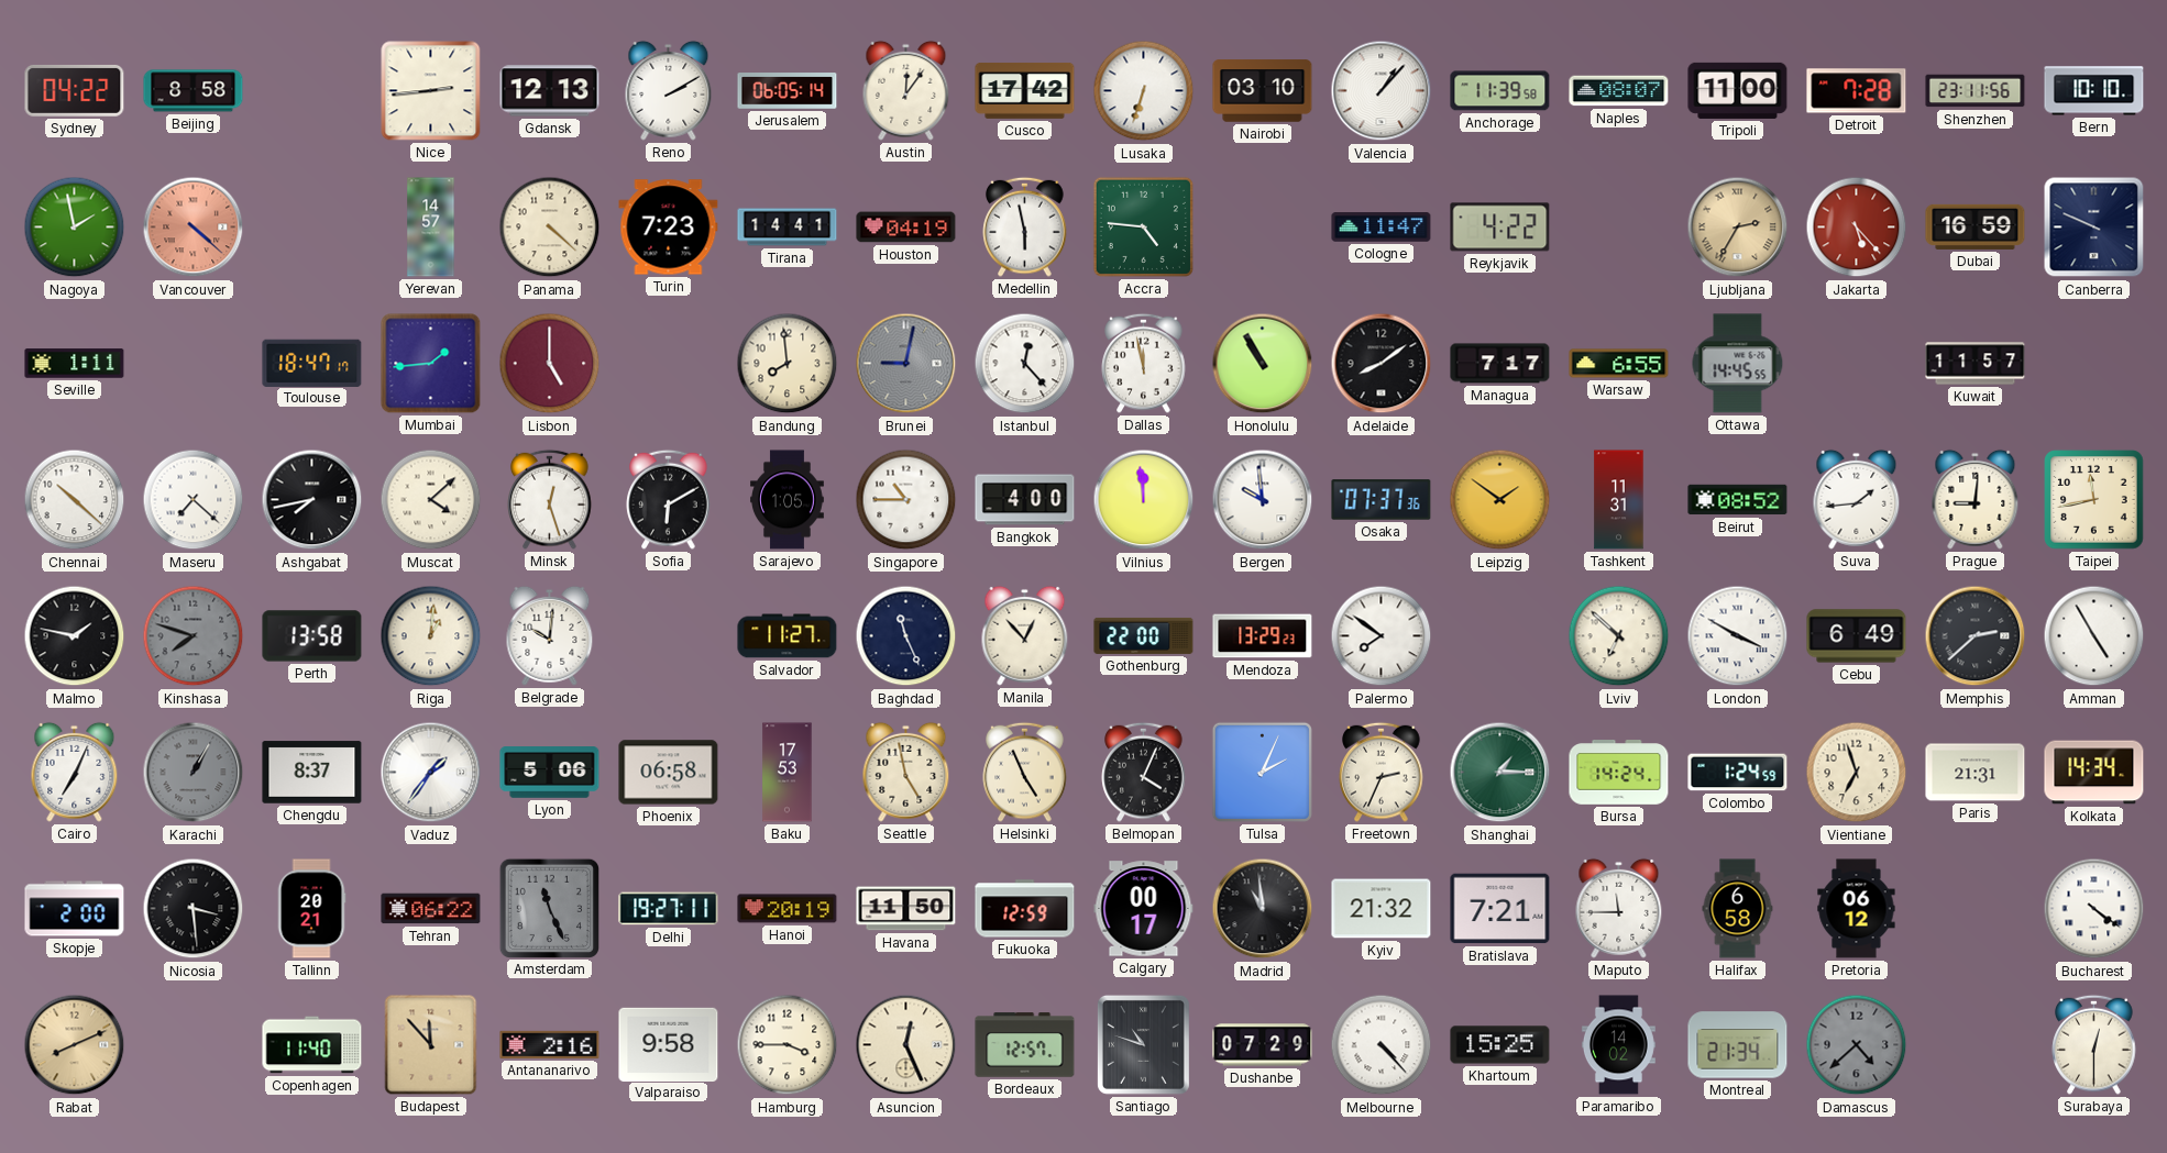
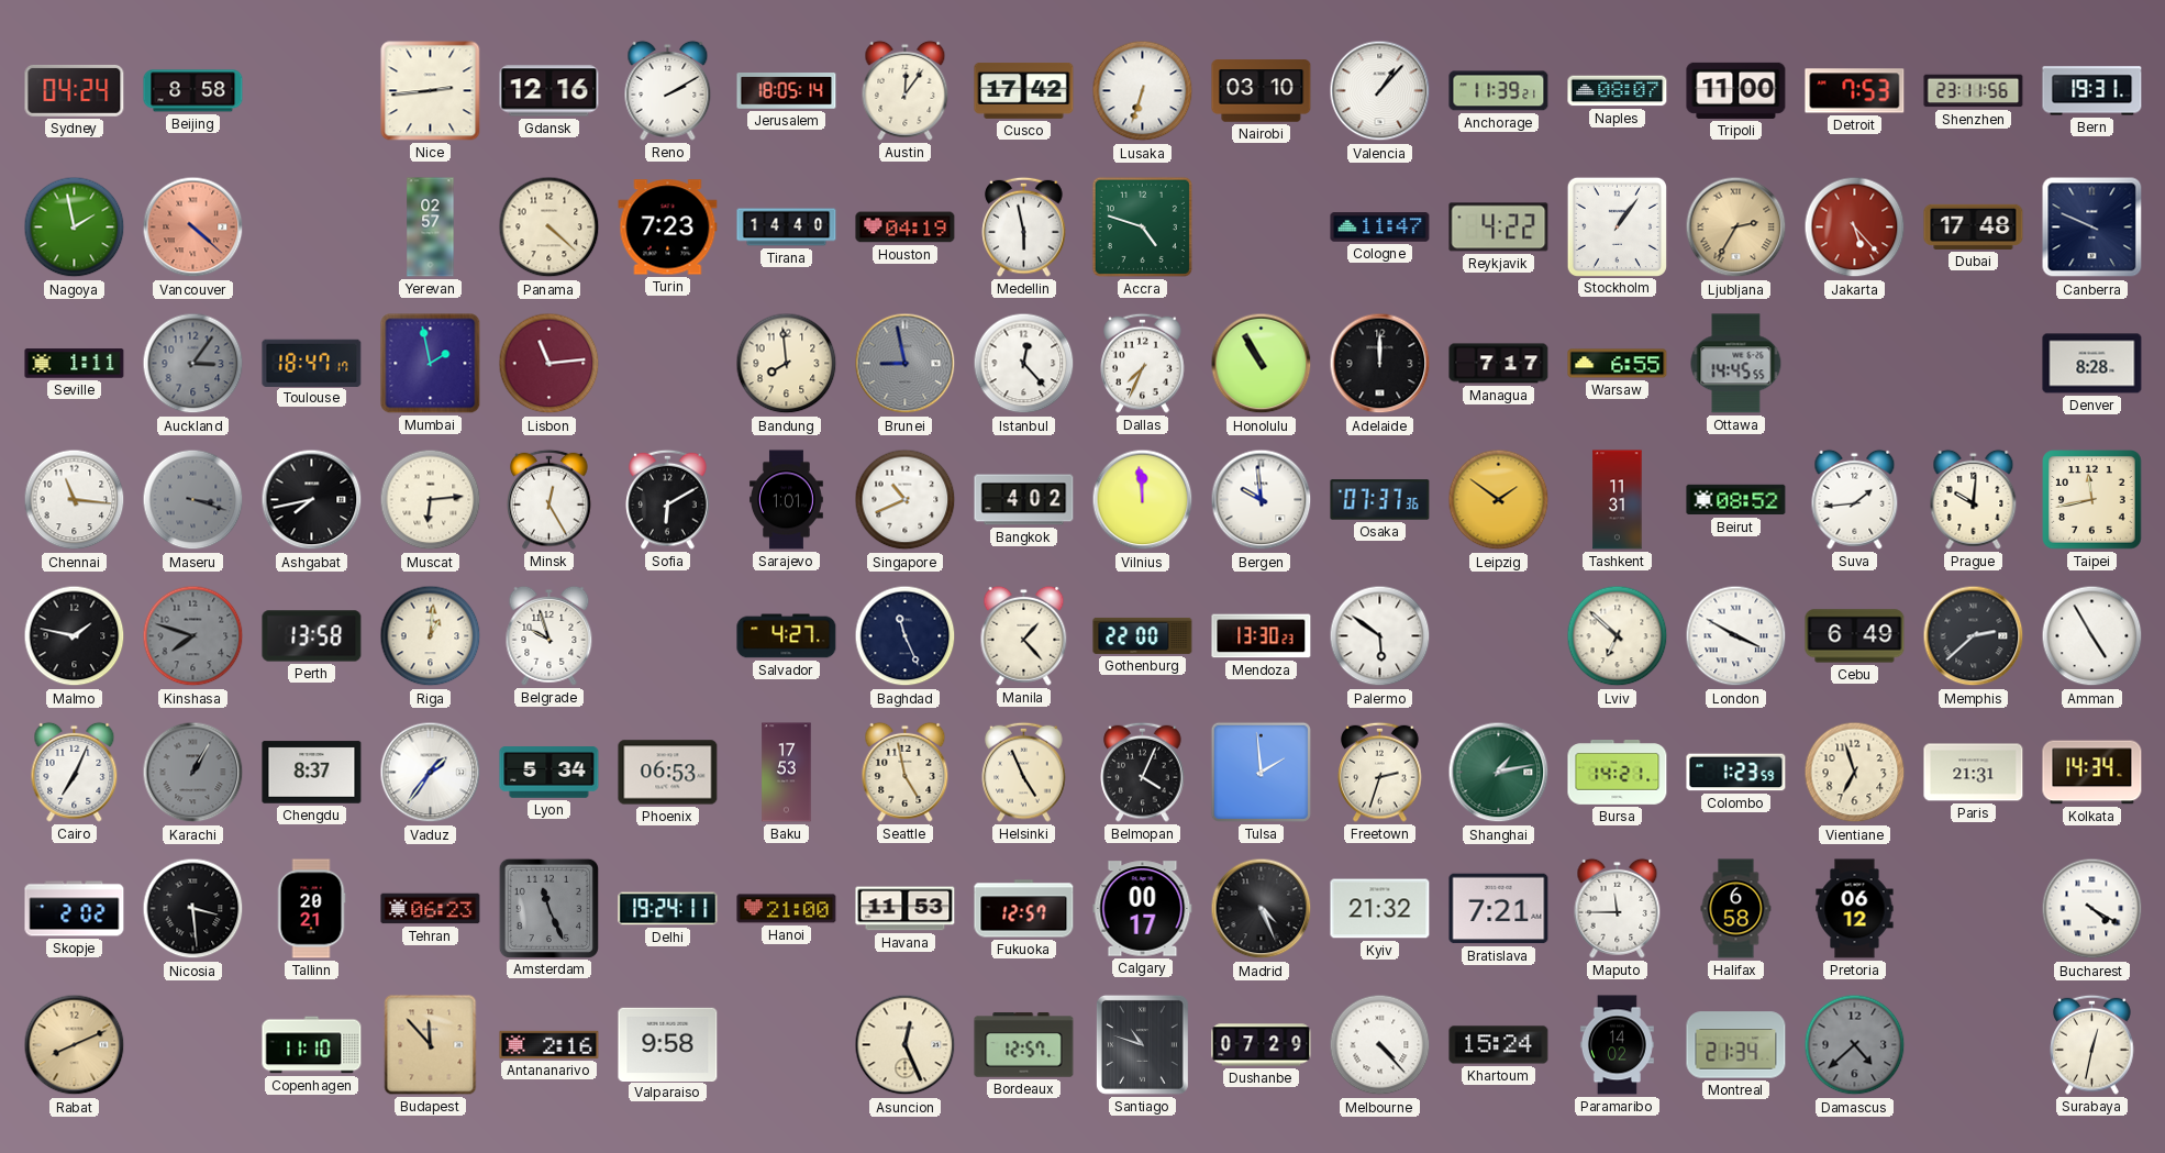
Sydney: 04:22 -> 04:24 (75, 90)
Gdansk: 12:13 -> 12:16 (549, 91)
Jerusalem: 06:05 -> 18:05 (787, 91)
Anchorage: 11:39:58 -> 11:39:21 (1499, 91)
Detroit: 7:28 -> 7:53 (1855, 91)
Bern: 10:10 -> 19:31 (2092, 91)
Yerevan: 14:57 -> 02:57 (431, 228)
Tirana: 14:41 -> 14:40 (787, 228)
Accra: 4:46 -> 4:48 (1142, 226)
Stockholm: none -> 1:06 (1617, 226)
Dubai: 16:59 -> 17:48 (1974, 226)
Auckland: none -> 3:06 (193, 364)
Mumbai: 1:44 -> 1:58 (431, 364)
Lisbon: 5:00 -> 11:14 (549, 364)
Brunei: 9:02 -> 8:58 (906, 364)
Dallas: 11:58 -> 7:34 (1143, 363)
Adelaide: 8:09 -> 12:00 (1380, 364)
Kuwait: 11:57 -> none (1976, 364)
Denver: none -> 8:28 (2092, 364)
Chennai: 10:22 -> 11:16 (75, 500)
Maseru: 7:22 -> 3:18 (193, 500)
Maseru dial: white -> grey (193, 500)
Muscat: 4:08 -> 6:14 (431, 500)
Minsk: 12:27 -> 12:25 (549, 499)
Sarajevo: 1:05 -> 1:01 (787, 500)
Singapore: 10:45 -> 10:41 (906, 500)
Bangkok: 4:00 -> 4:02 (1024, 500)
Prague: 9:01 -> 10:01 (1974, 499)
Belgrade: 10:01 -> 9:57 (549, 635)
Salvador: 11:27 -> 4:27 (787, 636)
Manila: 12:53 -> 1:23 (1024, 635)
Mendoza: 13:29 -> 13:30 (1262, 636)
Palermo: 7:51 -> 5:51 (1380, 636)
Lyon: 5:06 -> 5:34 (549, 773)
Phoenix: 06:58 -> 06:53 (668, 773)
Tulsa: 2:04 -> 1:59 (1261, 772)
Freetown: 2:34 -> 2:33 (1380, 772)
Shanghai: 1:15 -> 1:13 (1499, 773)
Bursa: 14:24 -> 14:21 (1618, 773)
Colombo: 1:24 -> 1:23 (1736, 773)
Skopje: 2:00 -> 2:02 (75, 909)
Tehran: 06:22 -> 06:23 (431, 909)
Delhi: 19:27 -> 19:24 (668, 909)
Hanoi: 20:19 -> 21:00 (787, 909)
Havana: 11:50 -> 11:53 (906, 909)
Fukuoka: 12:59 -> 12:57 (1024, 909)
Madrid: 10:59 -> 4:26 (1262, 909)
Bucharest: 4:21 -> 4:20 (2092, 909)
Copenhagen: 11:40 -> 11:10 (312, 1045)
Hamburg: 3:45 -> none (788, 1045)
Khartoum: 15:25 -> 15:24 (1499, 1045)
Surabaya: 12:30 -> 12:32 (2092, 1044)
